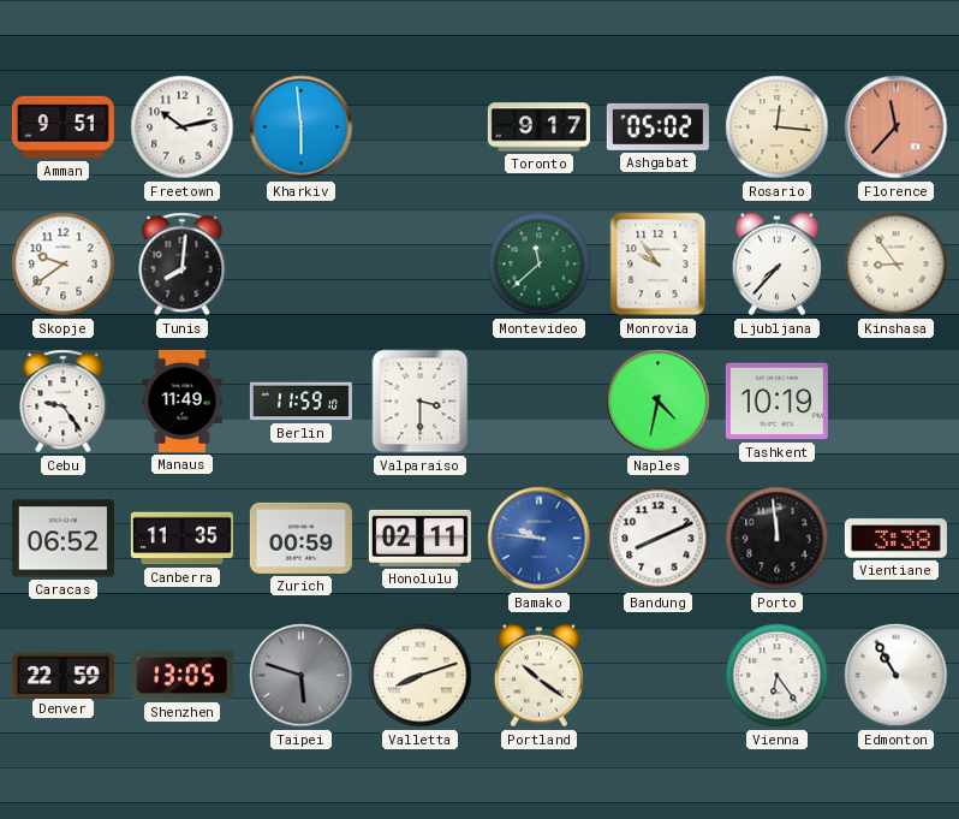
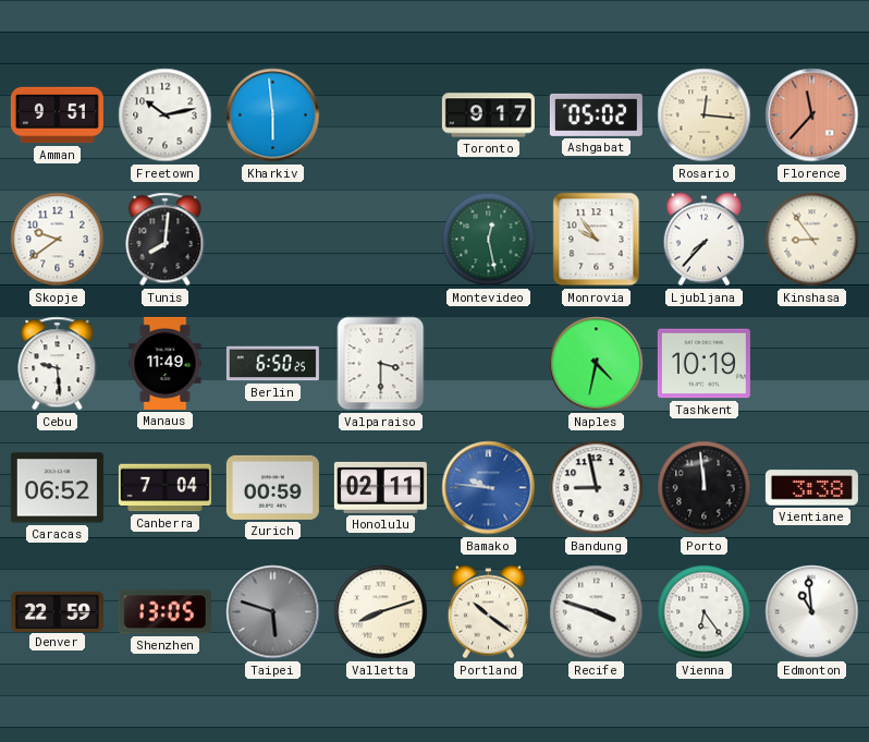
Montevideo: 11:38 -> 12:28 (489, 240)
Cebu: 9:24 -> 9:29 (58, 364)
Berlin: 11:59 -> 6:50 (272, 364)
Canberra: 11:35 -> 7:04 (164, 488)
Bandung: 8:11 -> 8:58 (597, 488)
Recife: none -> 3:48 (597, 612)
Edmonton: 10:55 -> 10:59 (812, 612)
